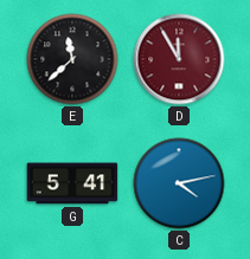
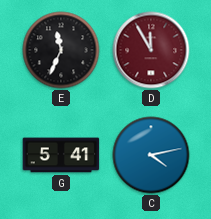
E: 11:38 -> 11:34 (61, 50)
